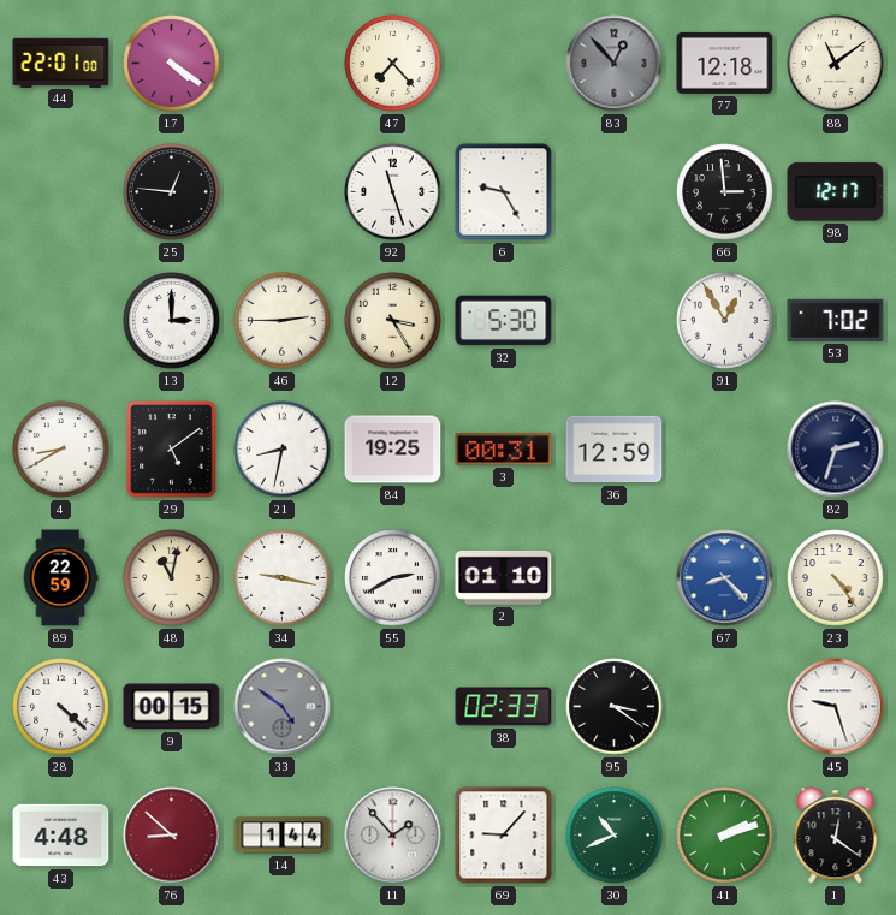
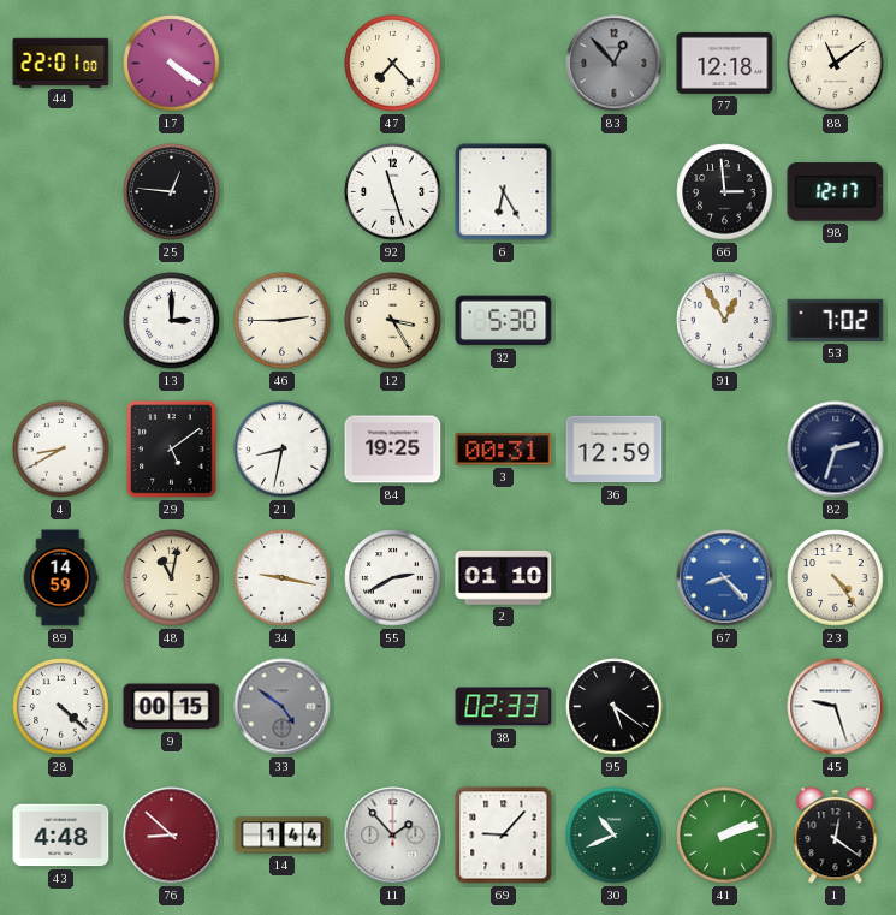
6: 9:25 -> 6:25 (504, 192)
89: 22:59 -> 14:59 (60, 578)
95: 3:21 -> 5:21 (615, 707)
